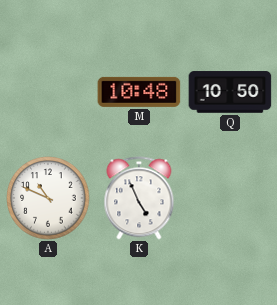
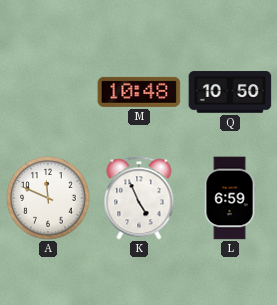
A: 10:49 -> 11:49 (48, 198)
L: none -> 6:59 (230, 198)
